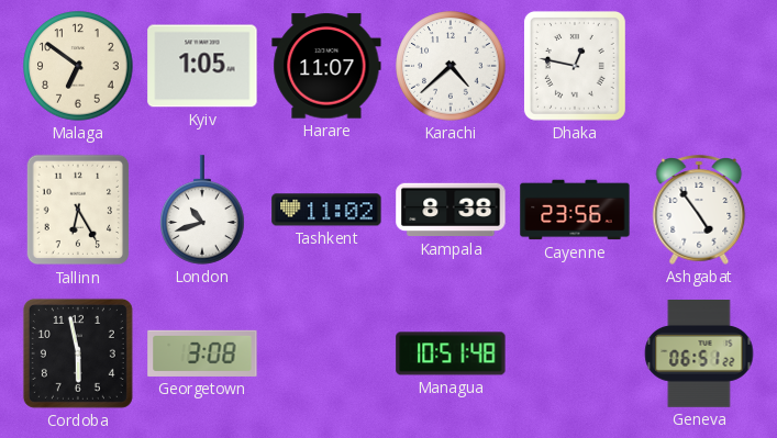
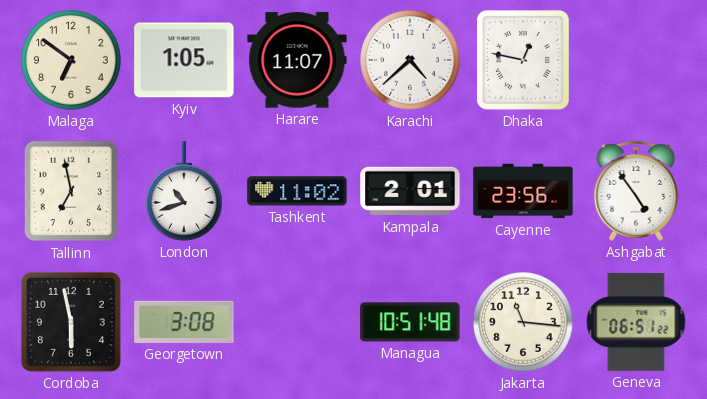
Tallinn: 6:25 -> 6:58 (71, 191)
Kampala: 8:38 -> 2:01 (410, 191)
Jakarta: none -> 11:16 (523, 322)
